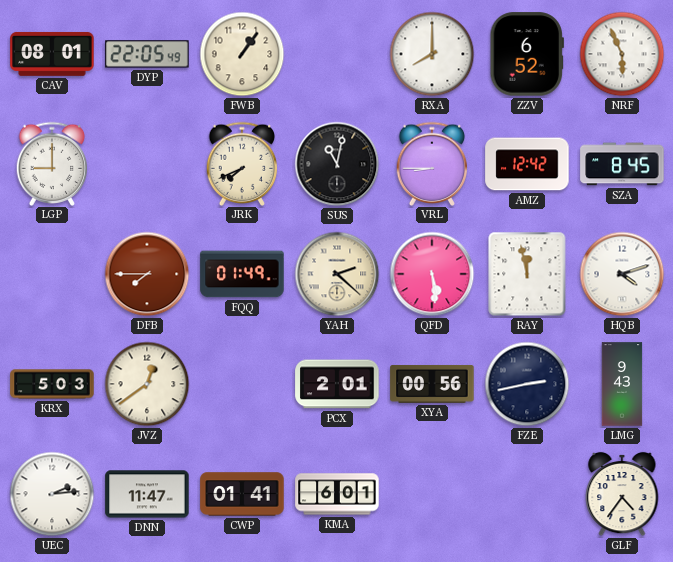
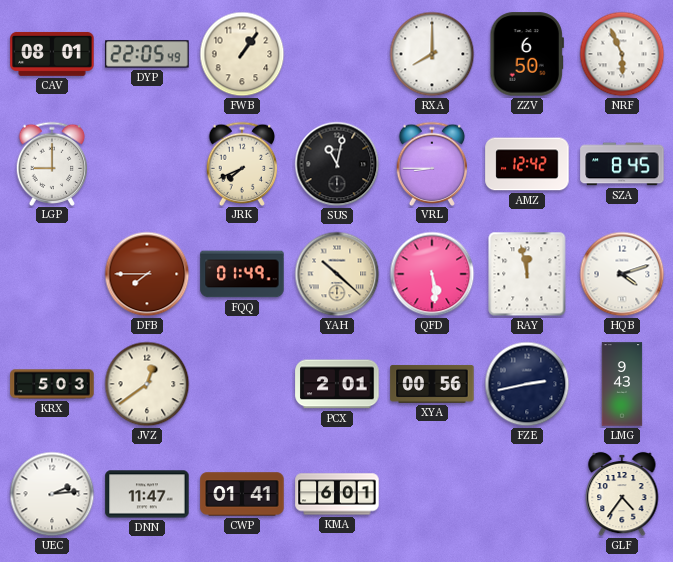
ZZV: 6:52 -> 6:50 (527, 54)
YAH: 2:22 -> 10:22 (337, 274)
